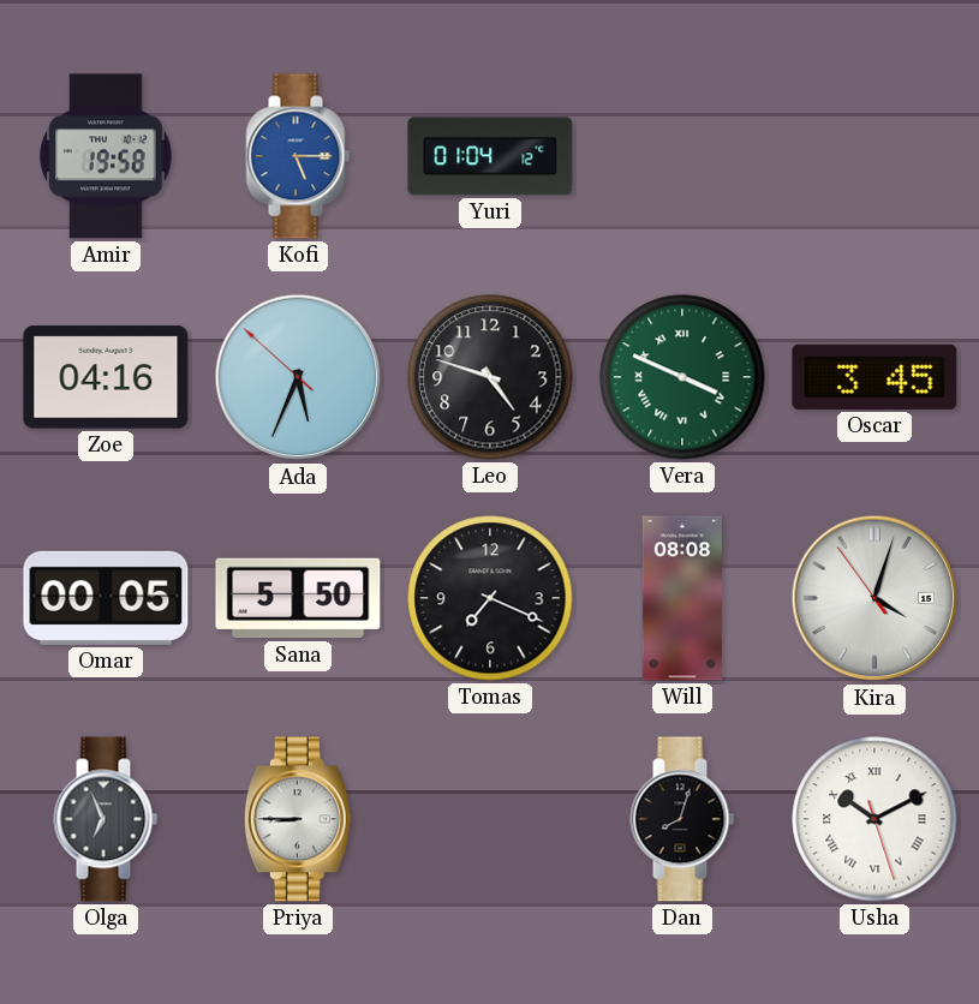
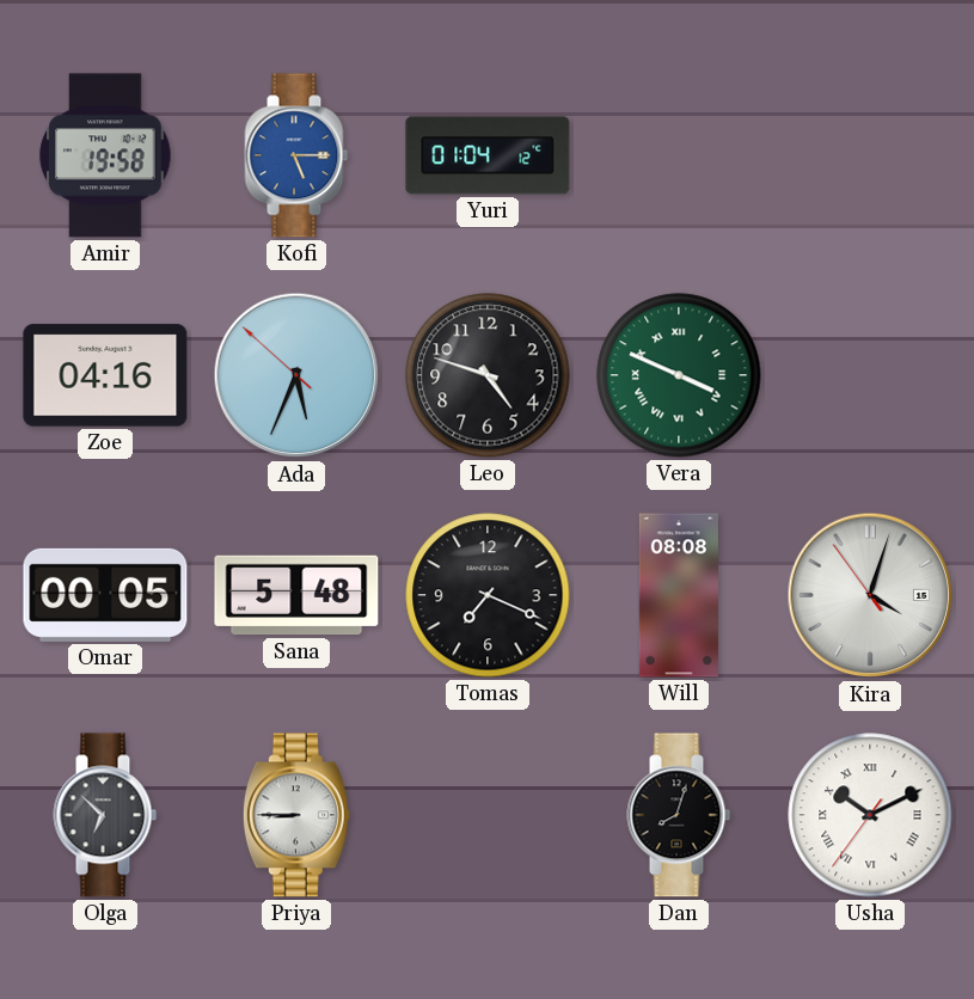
Oscar: 3:45 -> none (874, 377)
Sana: 5:50 -> 5:48 (296, 595)
Olga: 6:56 -> 6:52 (105, 815)
Usha: 10:10:27 -> 10:10:36 (870, 815)
